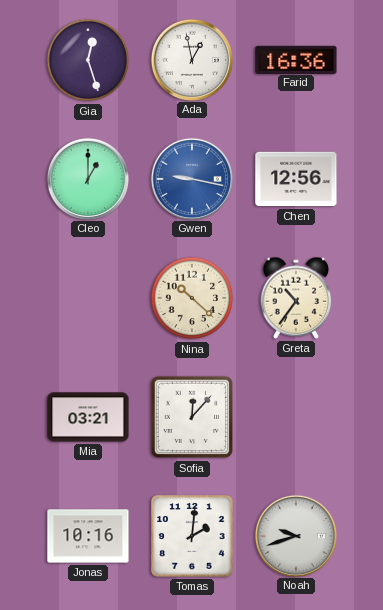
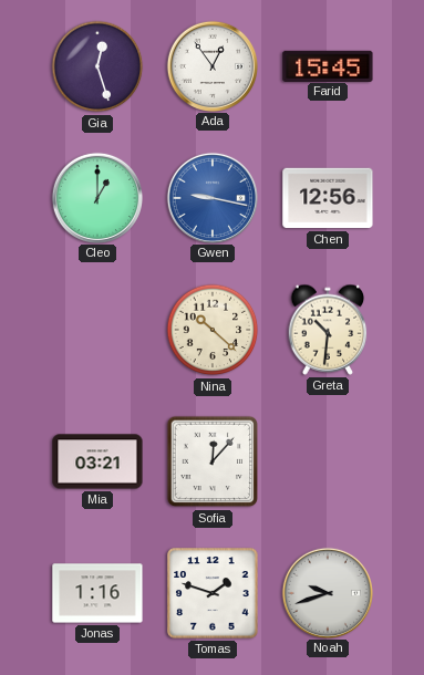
Ada: 12:58 -> 12:54 (211, 65)
Farid: 16:36 -> 15:45 (328, 65)
Greta: 10:36 -> 10:31 (328, 330)
Jonas: 10:16 -> 1:16 (97, 593)
Tomas: 2:01 -> 1:48 (213, 593)
